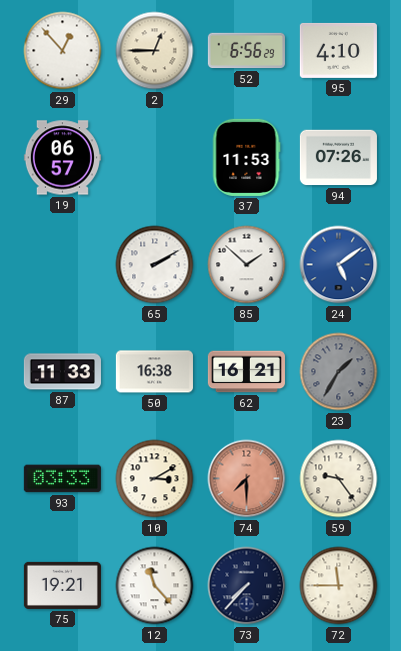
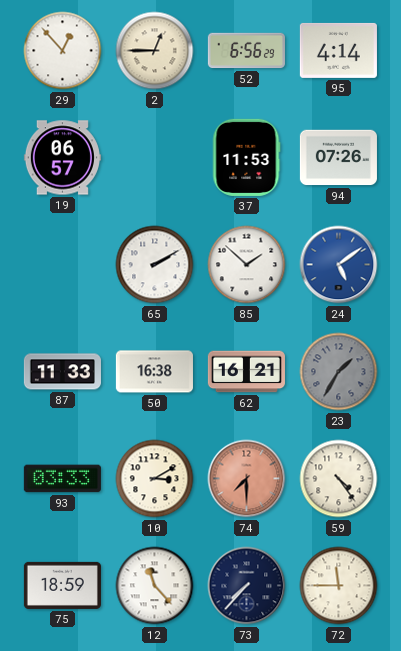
95: 4:10 -> 4:14 (338, 50)
59: 9:24 -> 4:24 (339, 479)
75: 19:21 -> 18:59 (62, 585)
